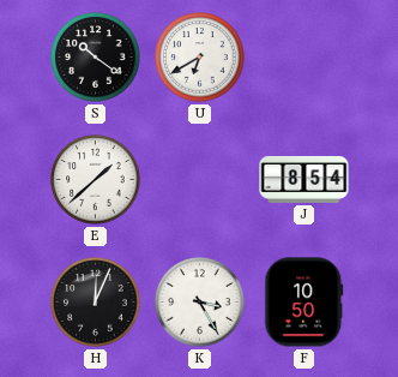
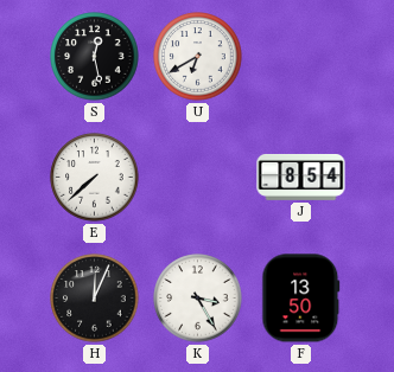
S: 10:21 -> 12:28 (95, 57)
E: 1:38 -> 7:38 (95, 178)
F: 10:50 -> 13:50 (301, 299)
